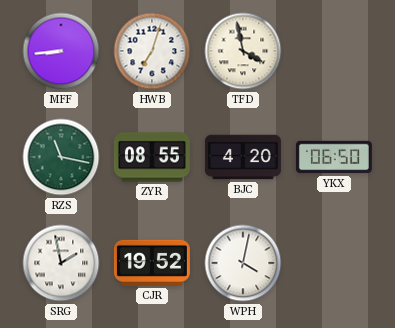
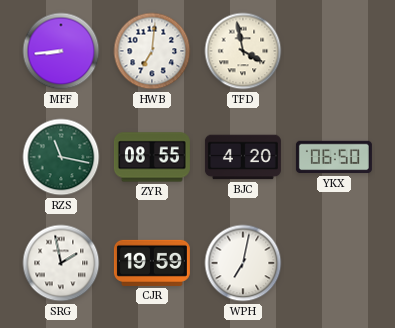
HWB: 7:03 -> 7:01 (152, 51)
CJR: 19:52 -> 19:59 (152, 263)
WPH: 4:02 -> 7:02 (243, 263)
